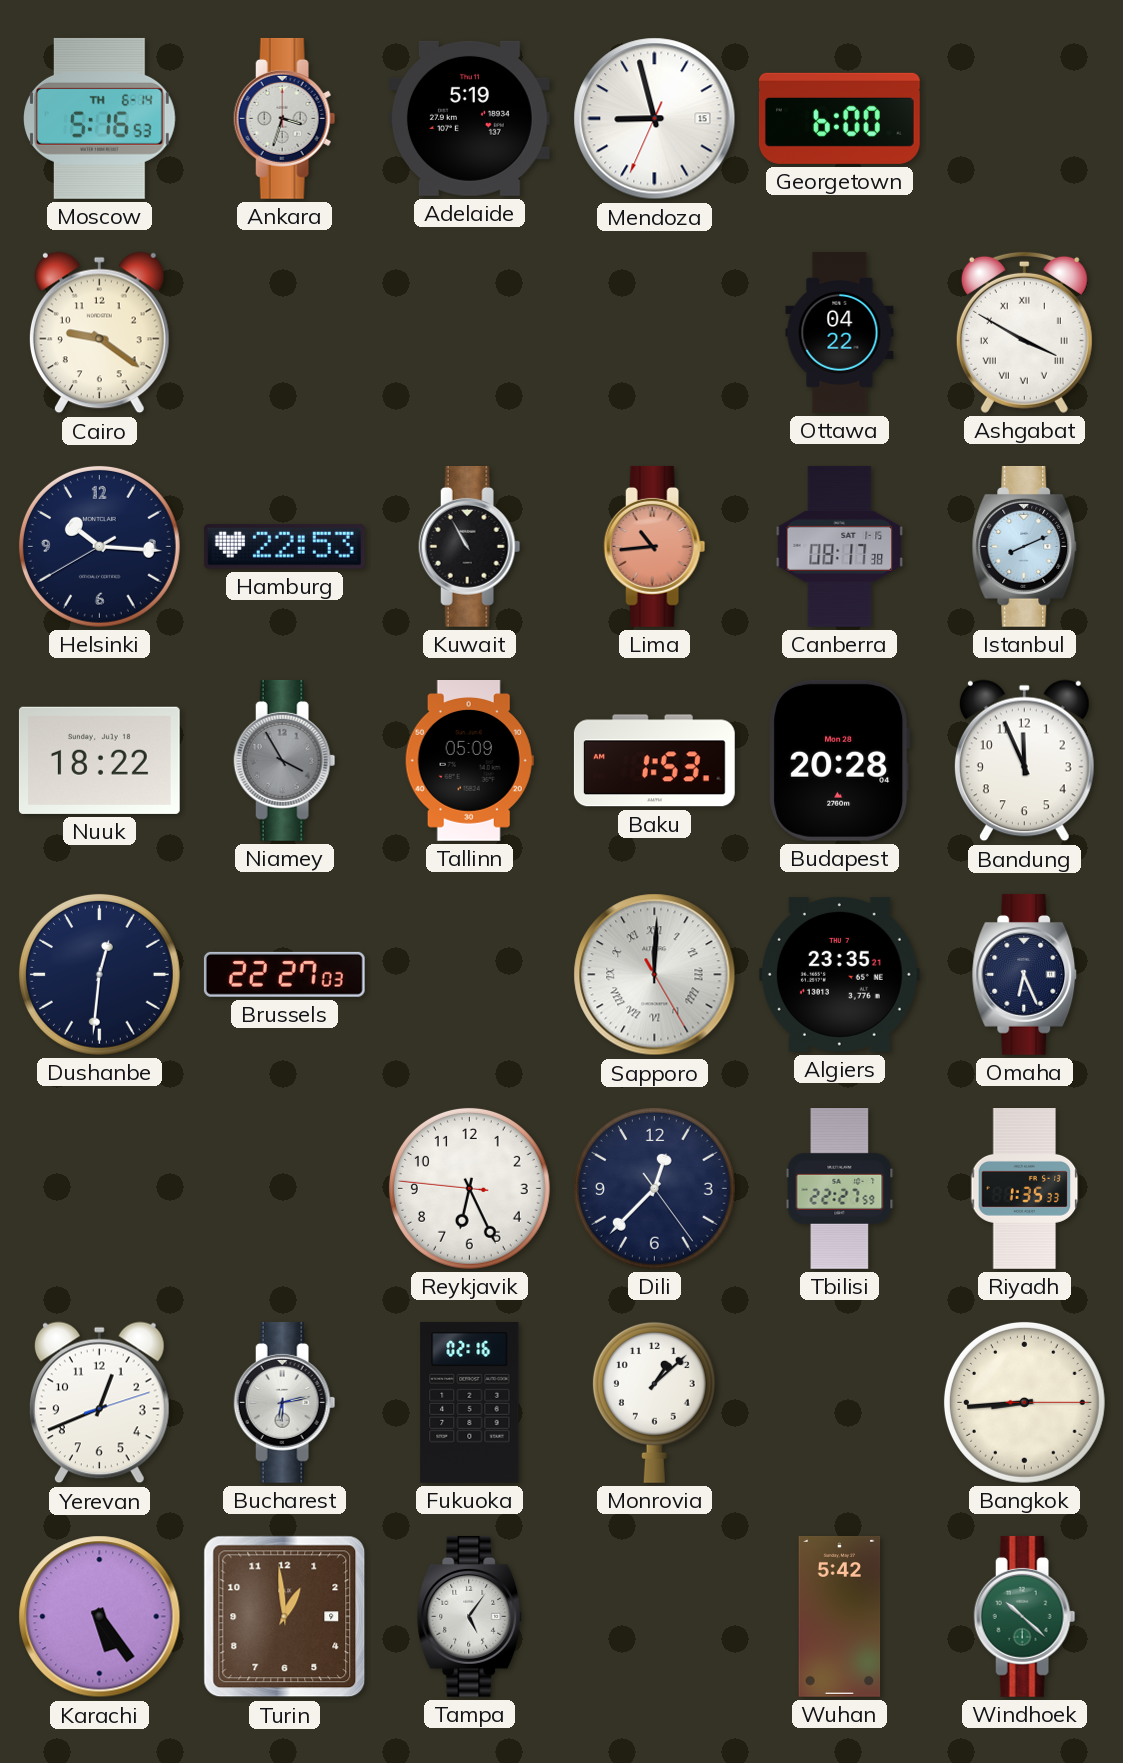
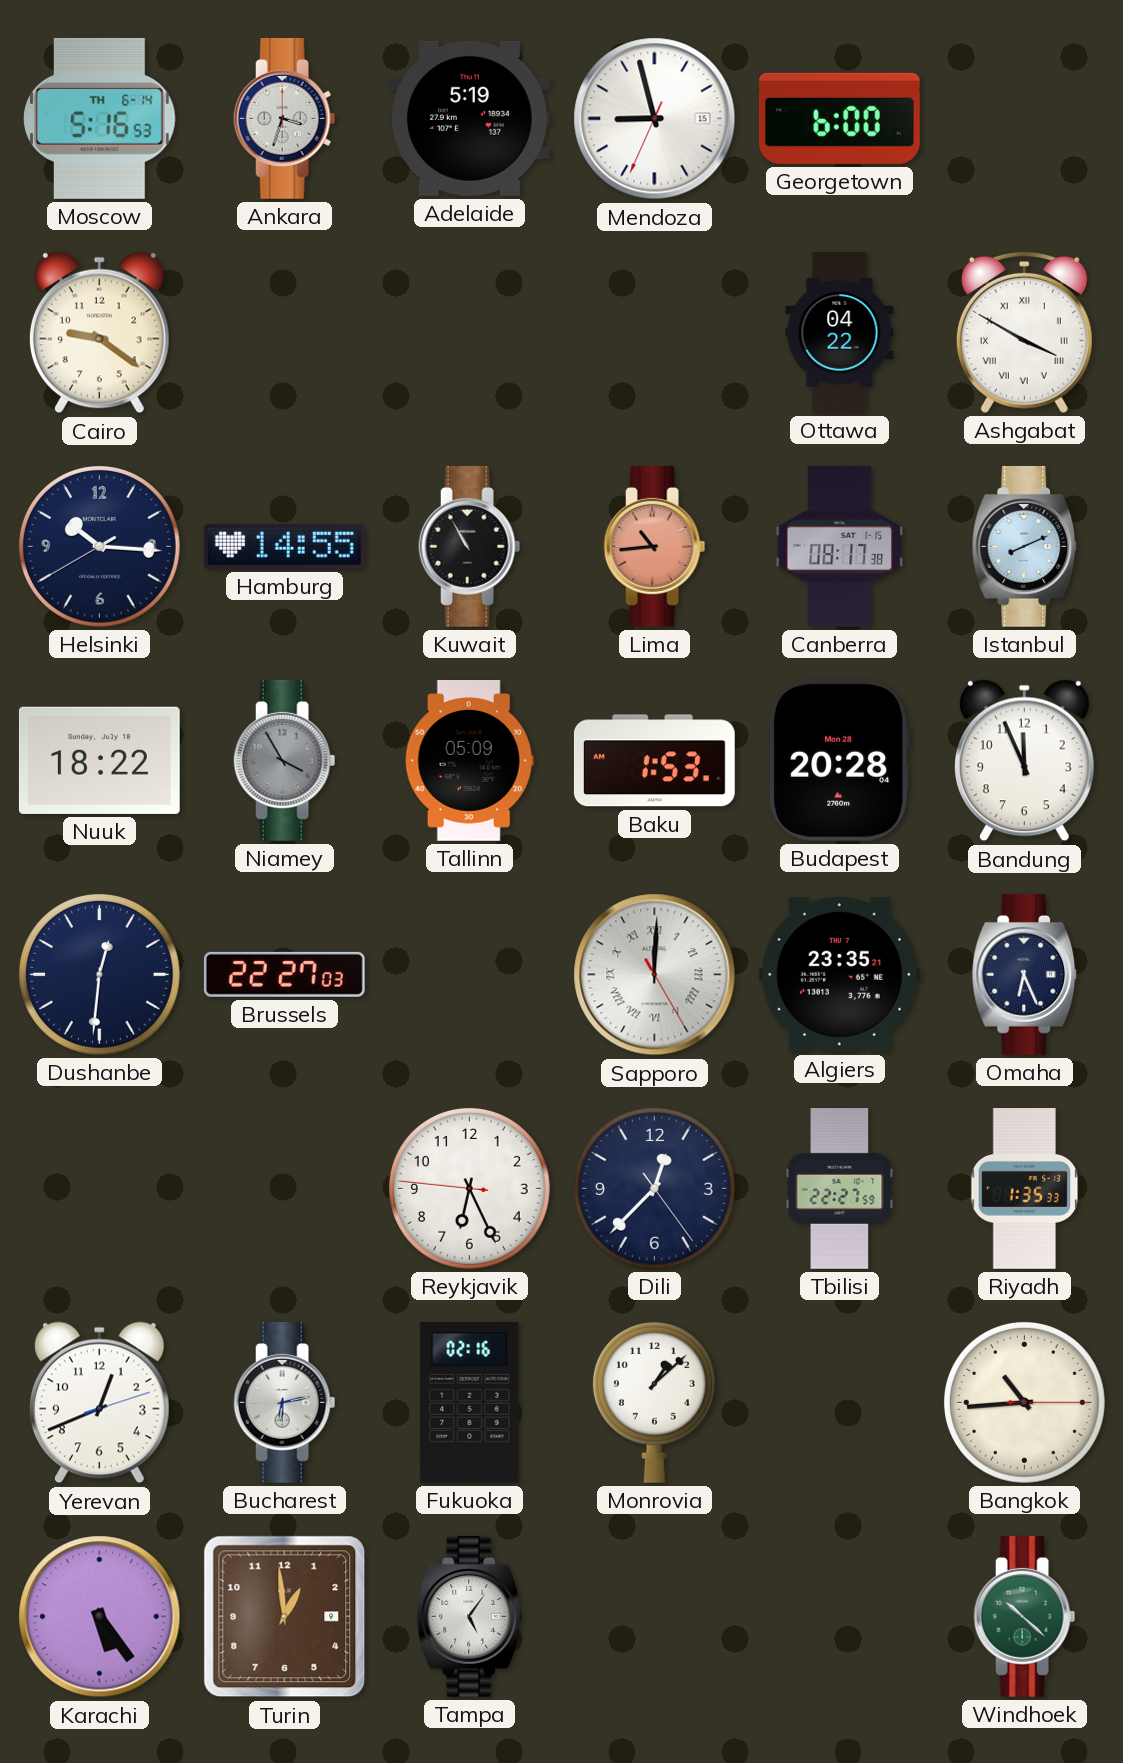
Hamburg: 22:53 -> 14:55 (284, 546)
Bangkok: 8:44 -> 10:44 (1024, 1402)
Wuhan: 5:42 -> none (840, 1617)
